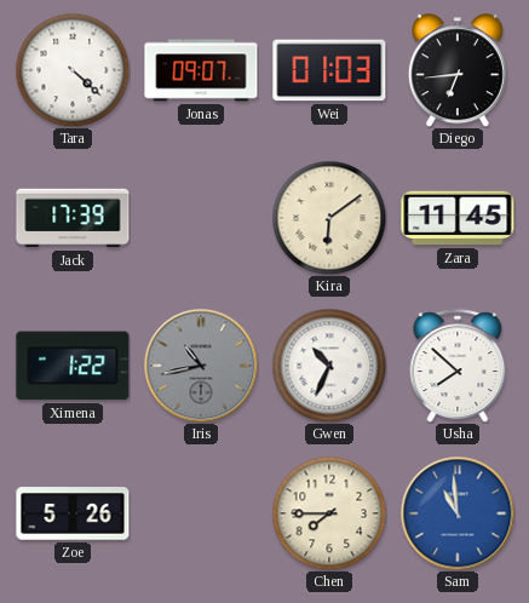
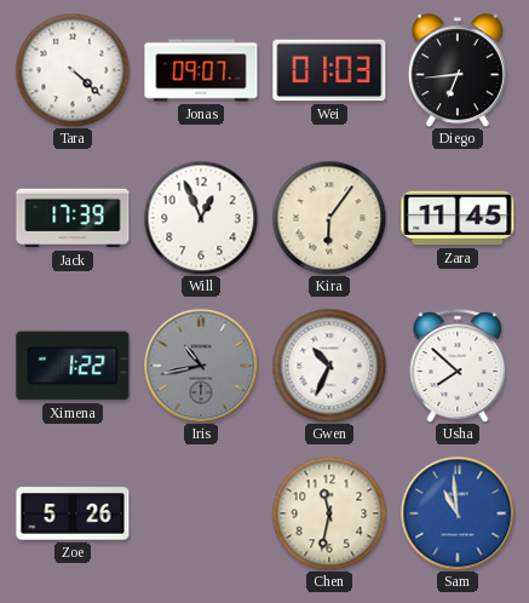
Will: none -> 12:56 (201, 218)
Kira: 6:09 -> 6:06 (329, 218)
Chen: 7:45 -> 11:32 (329, 513)
